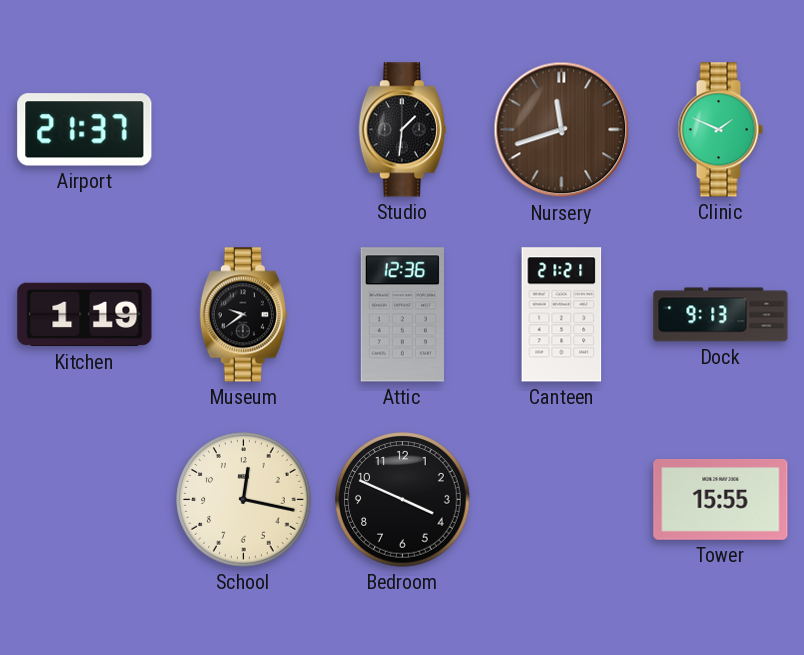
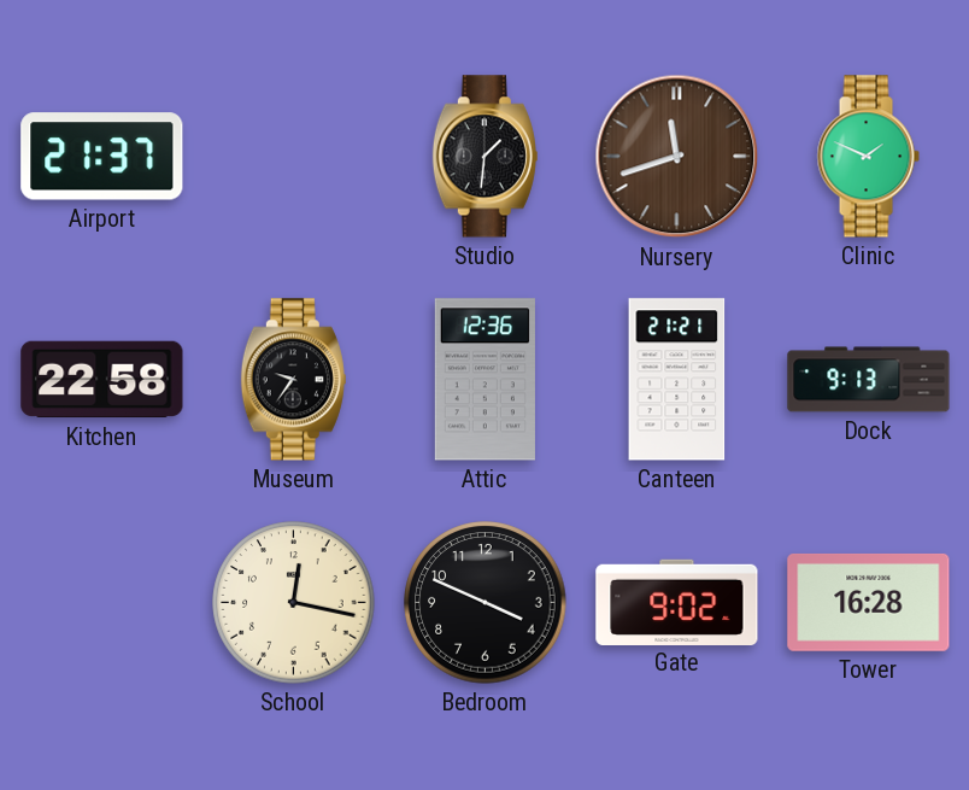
Kitchen: 1:19 -> 22:58 (102, 380)
Museum: 9:39 -> 9:36 (293, 380)
Gate: none -> 9:02 (677, 602)
Tower: 15:55 -> 16:28 (869, 602)
